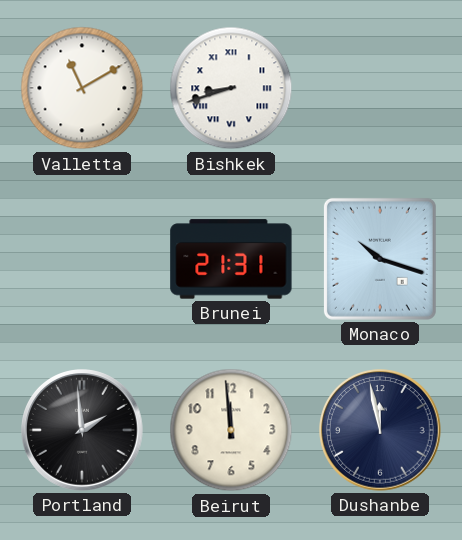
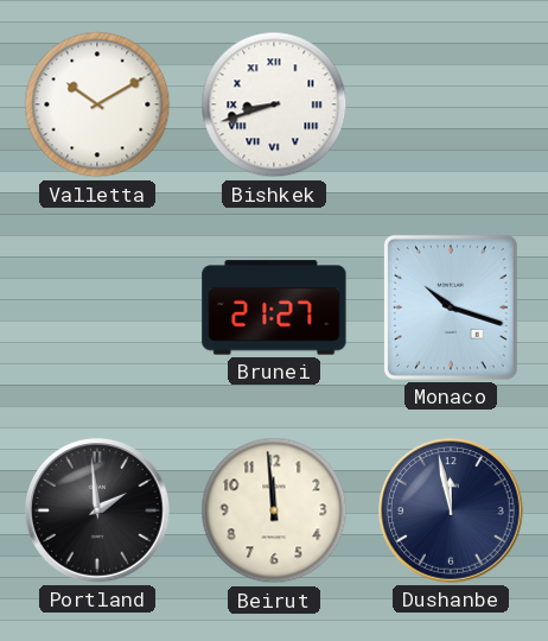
Valletta: 11:10 -> 10:10 (97, 104)
Brunei: 21:31 -> 21:27 (274, 307)
